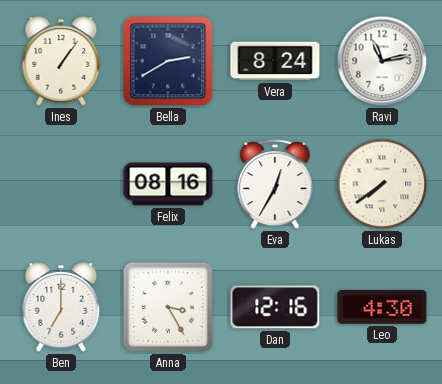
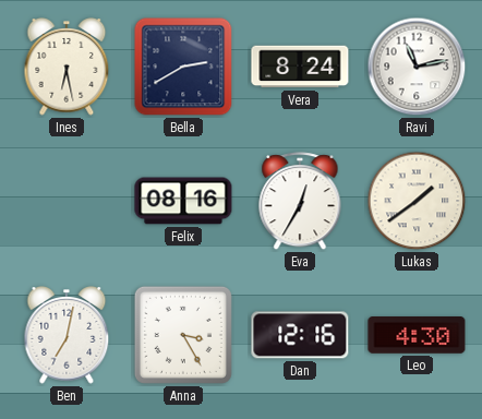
Ines: 1:06 -> 6:28 (67, 67)
Lukas: 7:39 -> 1:39 (417, 201)
Ben: 7:00 -> 7:02 (67, 335)
